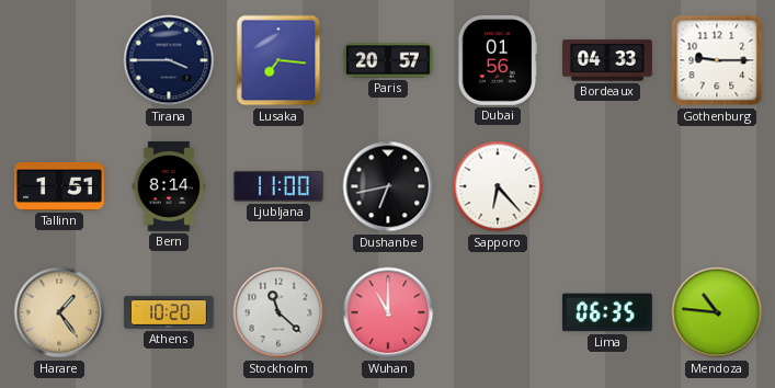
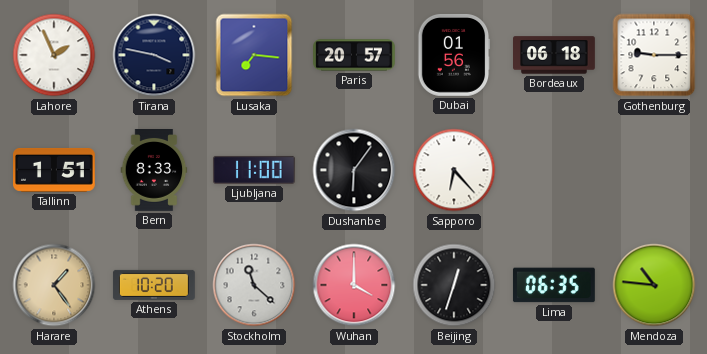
Lahore: none -> 1:56 (54, 55)
Tirana: 3:45 -> 3:47 (154, 55)
Bordeaux: 04:33 -> 06:18 (555, 55)
Bern: 8:14 -> 8:33 (154, 171)
Dushanbe: 6:43 -> 6:06 (354, 170)
Wuhan: 11:00 -> 4:00 (354, 285)
Beijing: none -> 12:33 (454, 285)
